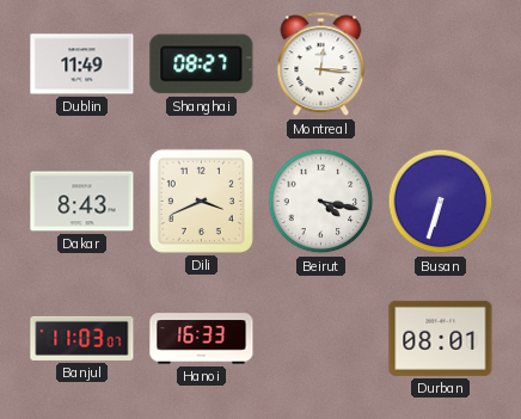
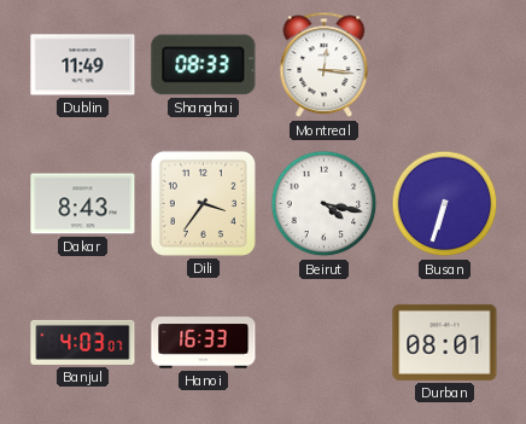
Shanghai: 08:27 -> 08:33 (204, 65)
Dili: 3:41 -> 3:36 (203, 203)
Banjul: 11:03 -> 4:03 (83, 342)
